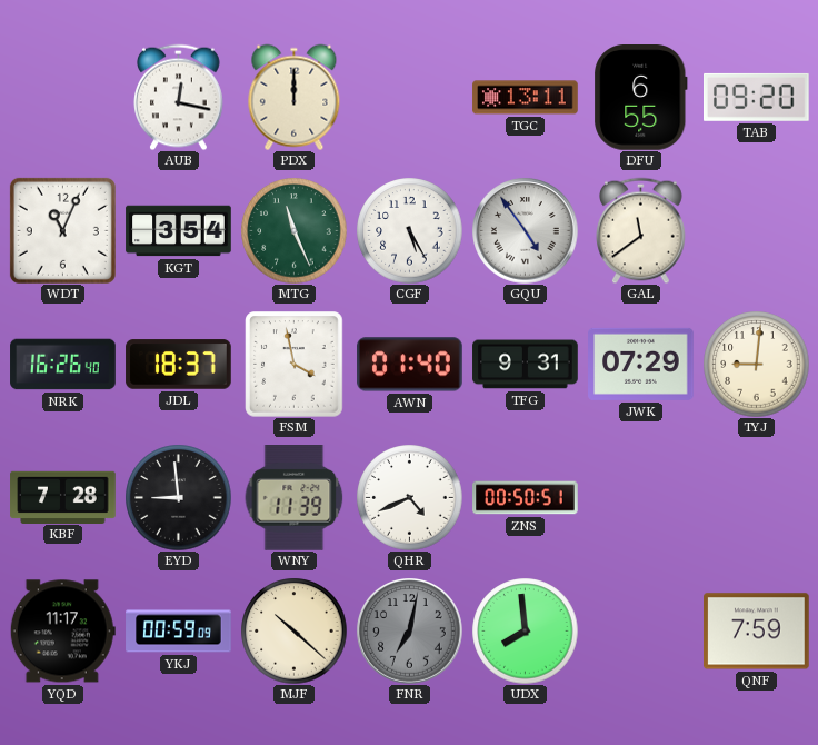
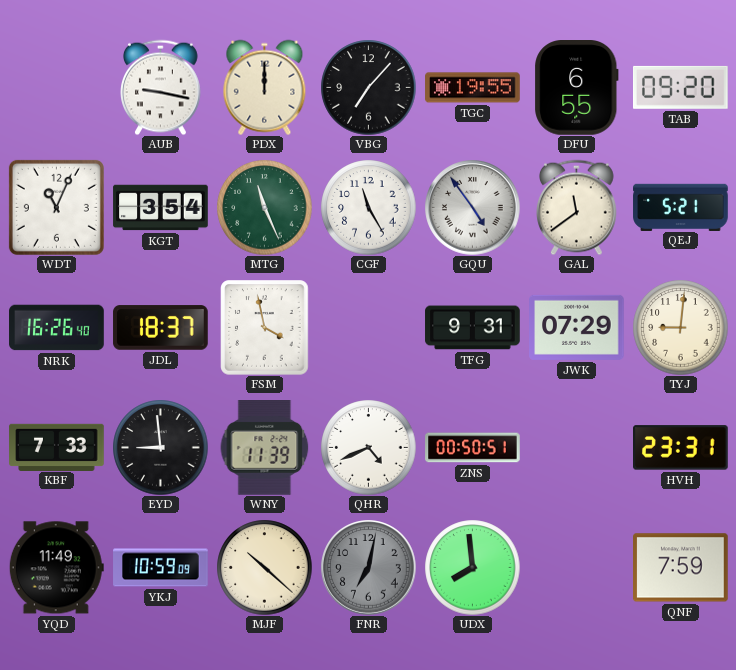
AUB: 12:17 -> 9:17 (161, 87)
VBG: none -> 7:07 (368, 87)
TGC: 13:11 -> 19:55 (473, 88)
CGF: 5:25 -> 11:25 (368, 207)
QEJ: none -> 5:21 (681, 207)
AWN: 01:40 -> none (410, 365)
KBF: 7:28 -> 7:33 (57, 447)
HVH: none -> 23:31 (681, 448)
YQD: 11:17 -> 11:49 (56, 568)
YKJ: 00:59 -> 10:59 (161, 568)
